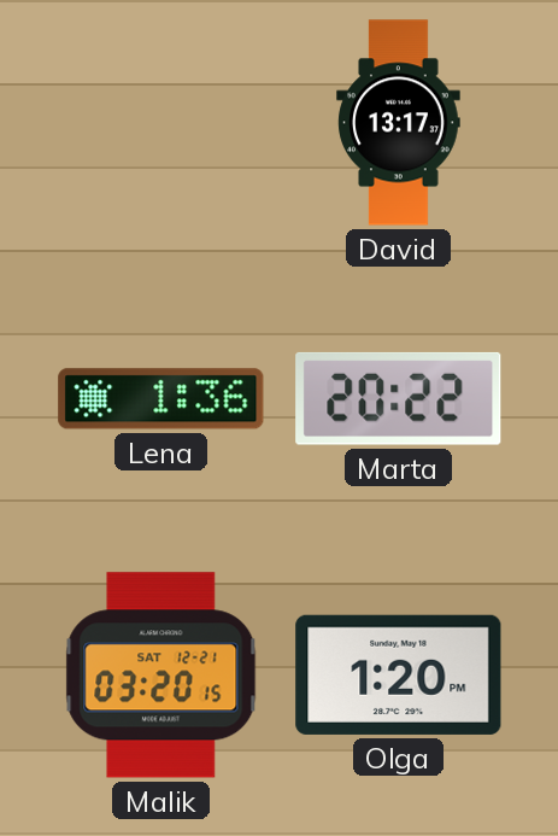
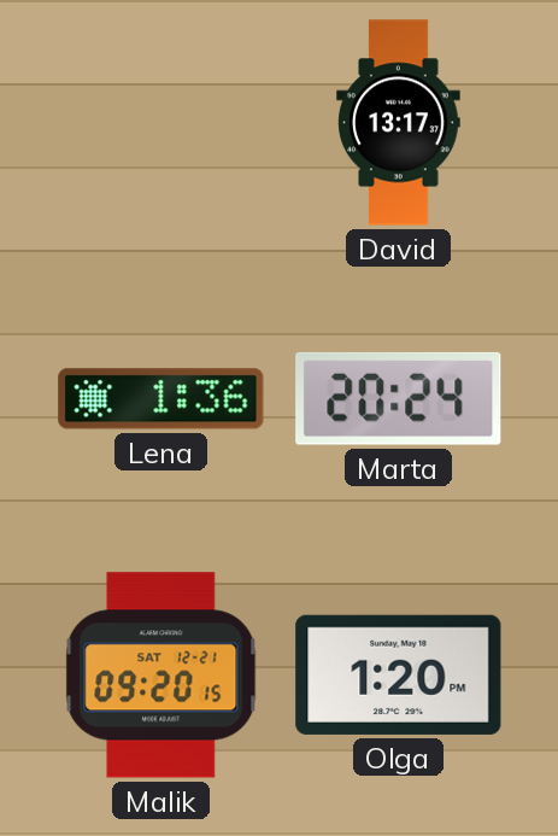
Marta: 20:22 -> 20:24 (399, 398)
Malik: 03:20 -> 09:20 (161, 676)
